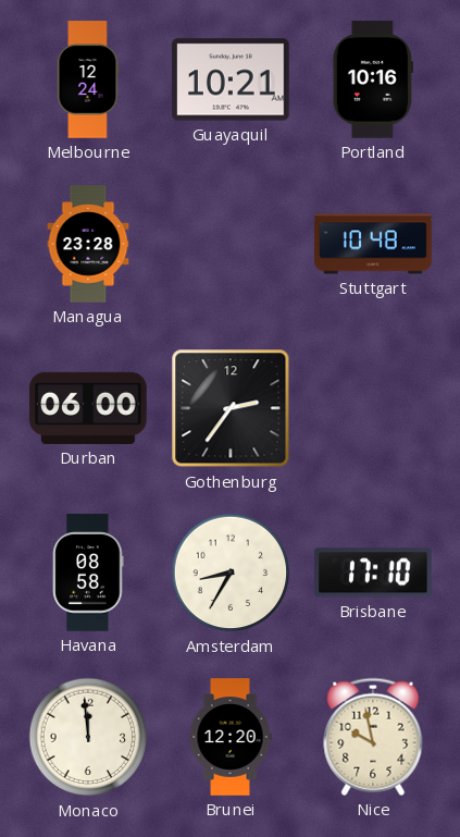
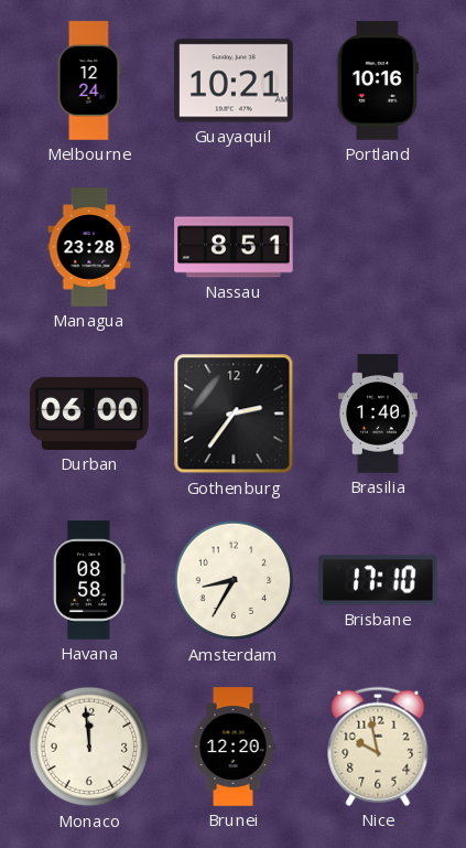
Nassau: none -> 8:51 (234, 247)
Stuttgart: 10:48 -> none (373, 244)
Brasilia: none -> 1:40 (378, 414)
